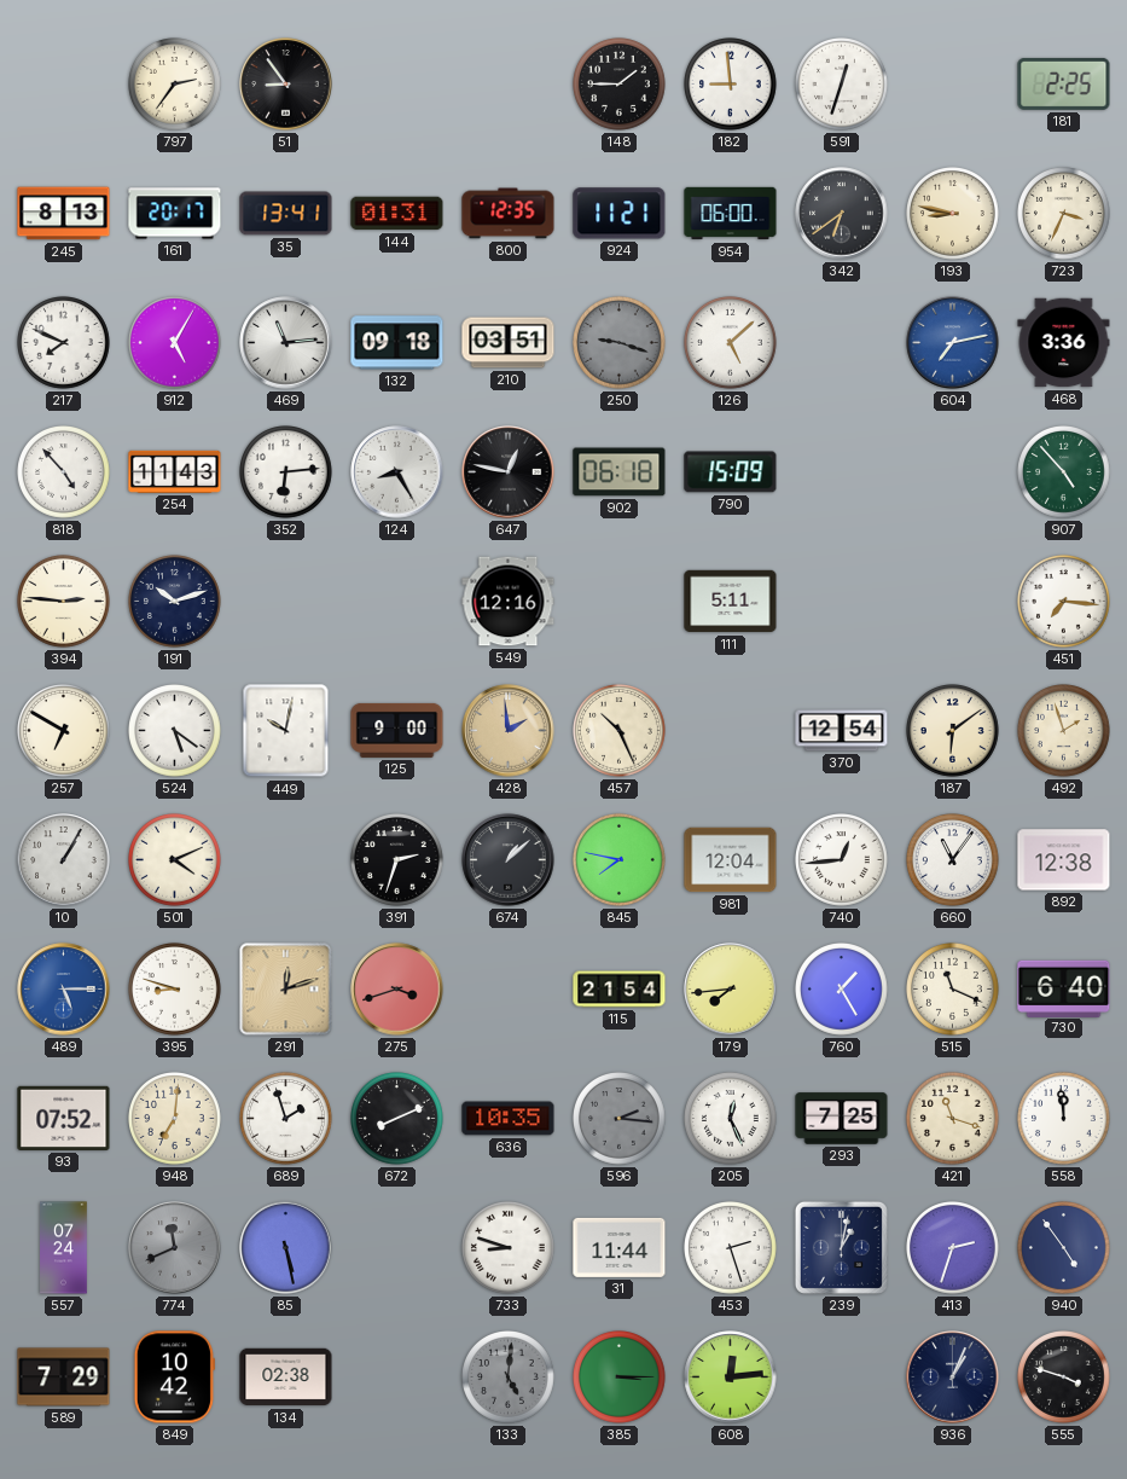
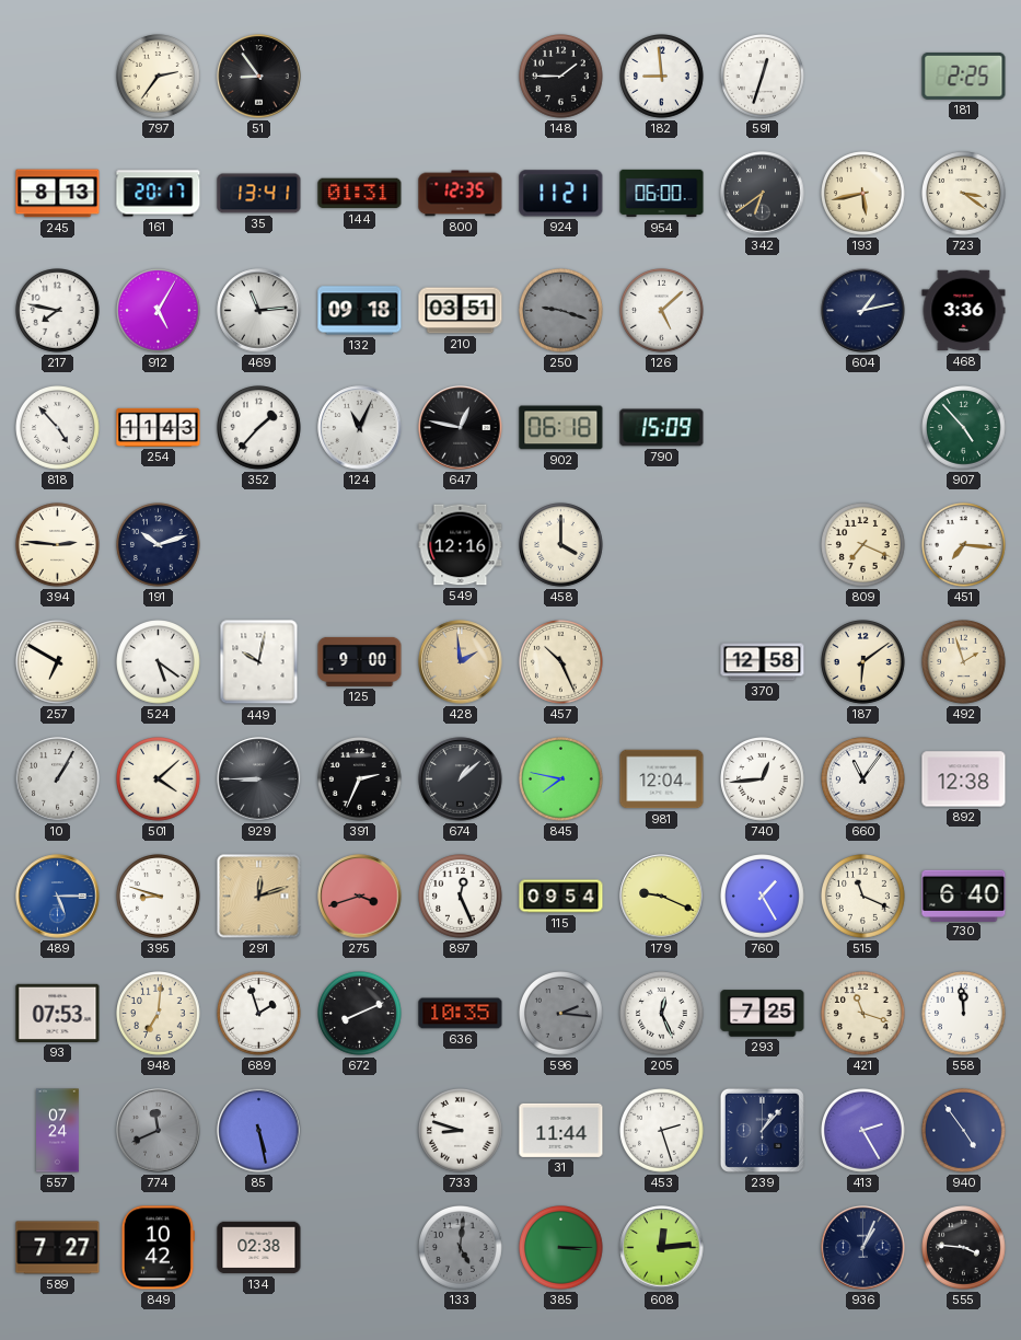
193: 8:47 -> 5:43 (863, 194)
723: 3:34 -> 3:21 (964, 194)
217: 7:49 -> 7:47 (58, 311)
604: 7:13 -> 1:13 (863, 311)
604 dial: blue -> navy (863, 311)
352: 6:14 -> 1:37 (259, 428)
124: 8:25 -> 11:04 (360, 428)
458: none -> 4:00 (561, 545)
111: 5:11 -> none (731, 602)
809: none -> 7:19 (863, 545)
370: 12:54 -> 12:58 (763, 662)
501: 4:11 -> 4:08 (159, 779)
929: none -> 8:45 (259, 779)
391: 2:33 -> 2:34 (360, 779)
897: none -> 12:26 (461, 897)
115: 21:54 -> 09:54 (561, 897)
179: 7:44 -> 9:19 (662, 897)
93: 07:52 -> 07:53 (58, 1013)
239: 1:02 -> 1:07 (762, 1130)
413: 2:33 -> 2:25 (863, 1131)
589: 7:29 -> 7:27 (58, 1248)
555: 3:48 -> 3:46 (964, 1248)
